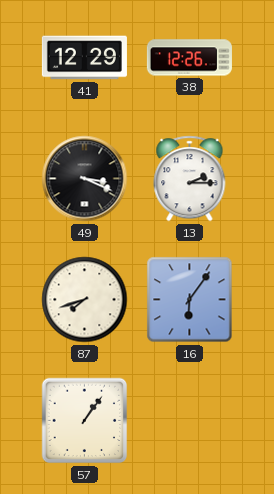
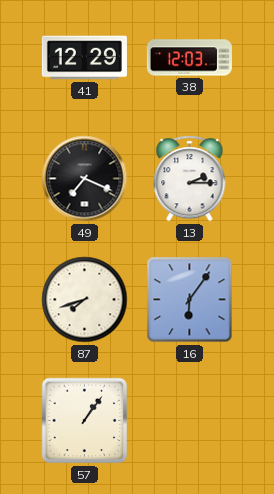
38: 12:26 -> 12:03 (189, 58)
49: 3:19 -> 7:19 (85, 179)
